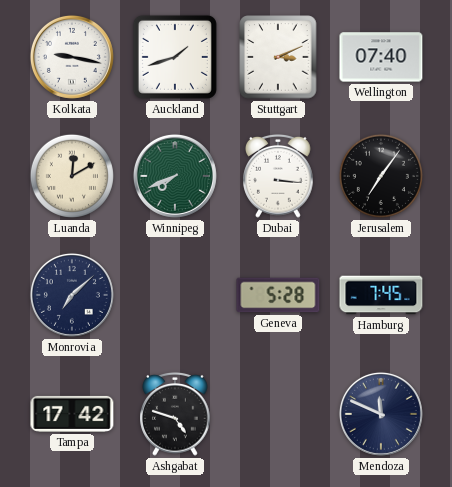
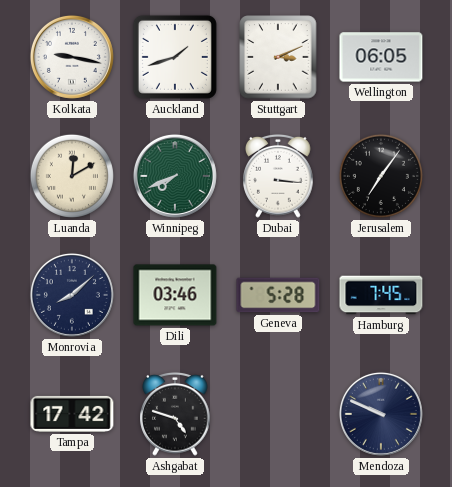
Wellington: 07:40 -> 06:05 (381, 57)
Monrovia: 7:08 -> 8:08 (72, 295)
Dili: none -> 03:46 (175, 295)
Mendoza: 11:49 -> 9:49 (381, 414)
